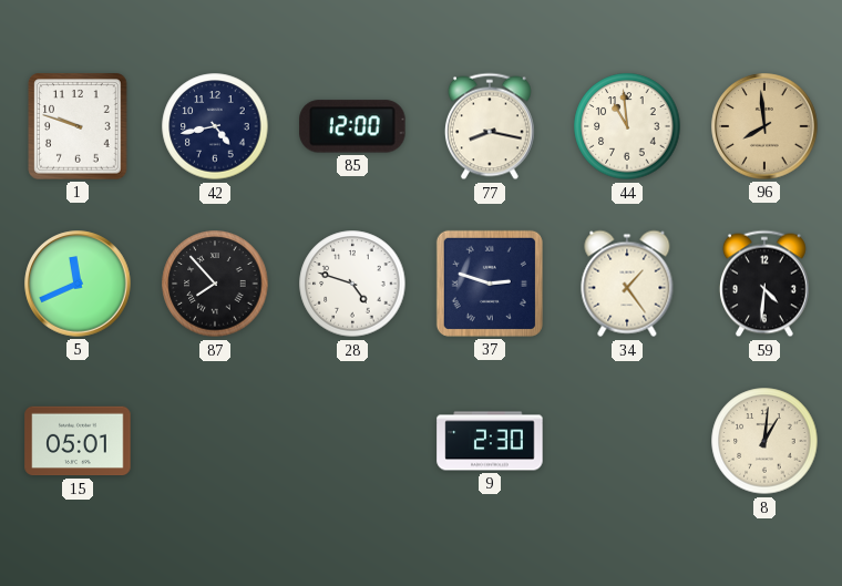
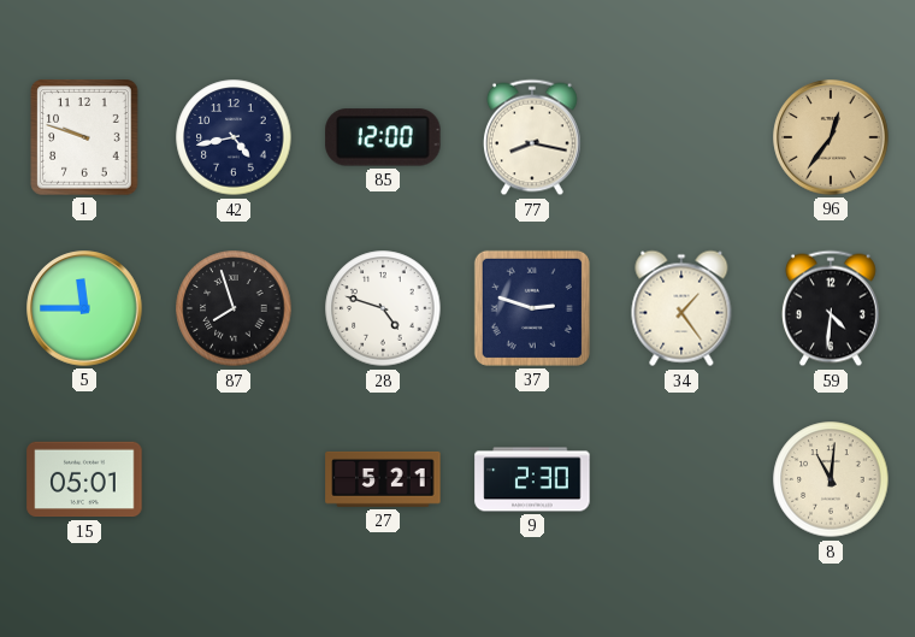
44: 10:59 -> none (627, 126)
96: 7:59 -> 12:36 (831, 137)
5: 11:41 -> 11:45 (84, 308)
87: 7:53 -> 7:57 (234, 308)
27: none -> 5:21 (383, 479)
8: 1:01 -> 11:01 (831, 479)
